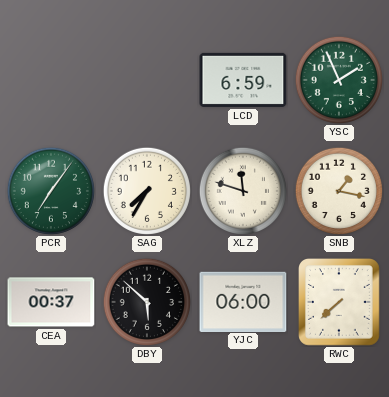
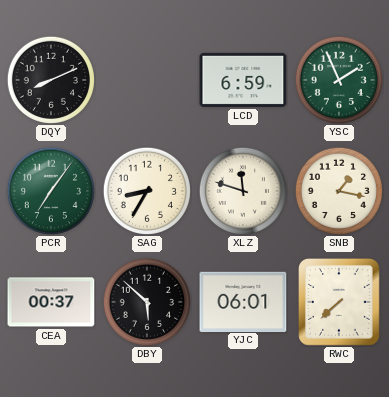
DQY: none -> 8:11 (51, 80)
SAG: 7:35 -> 8:35 (147, 191)
YJC: 06:00 -> 06:01 (243, 301)
